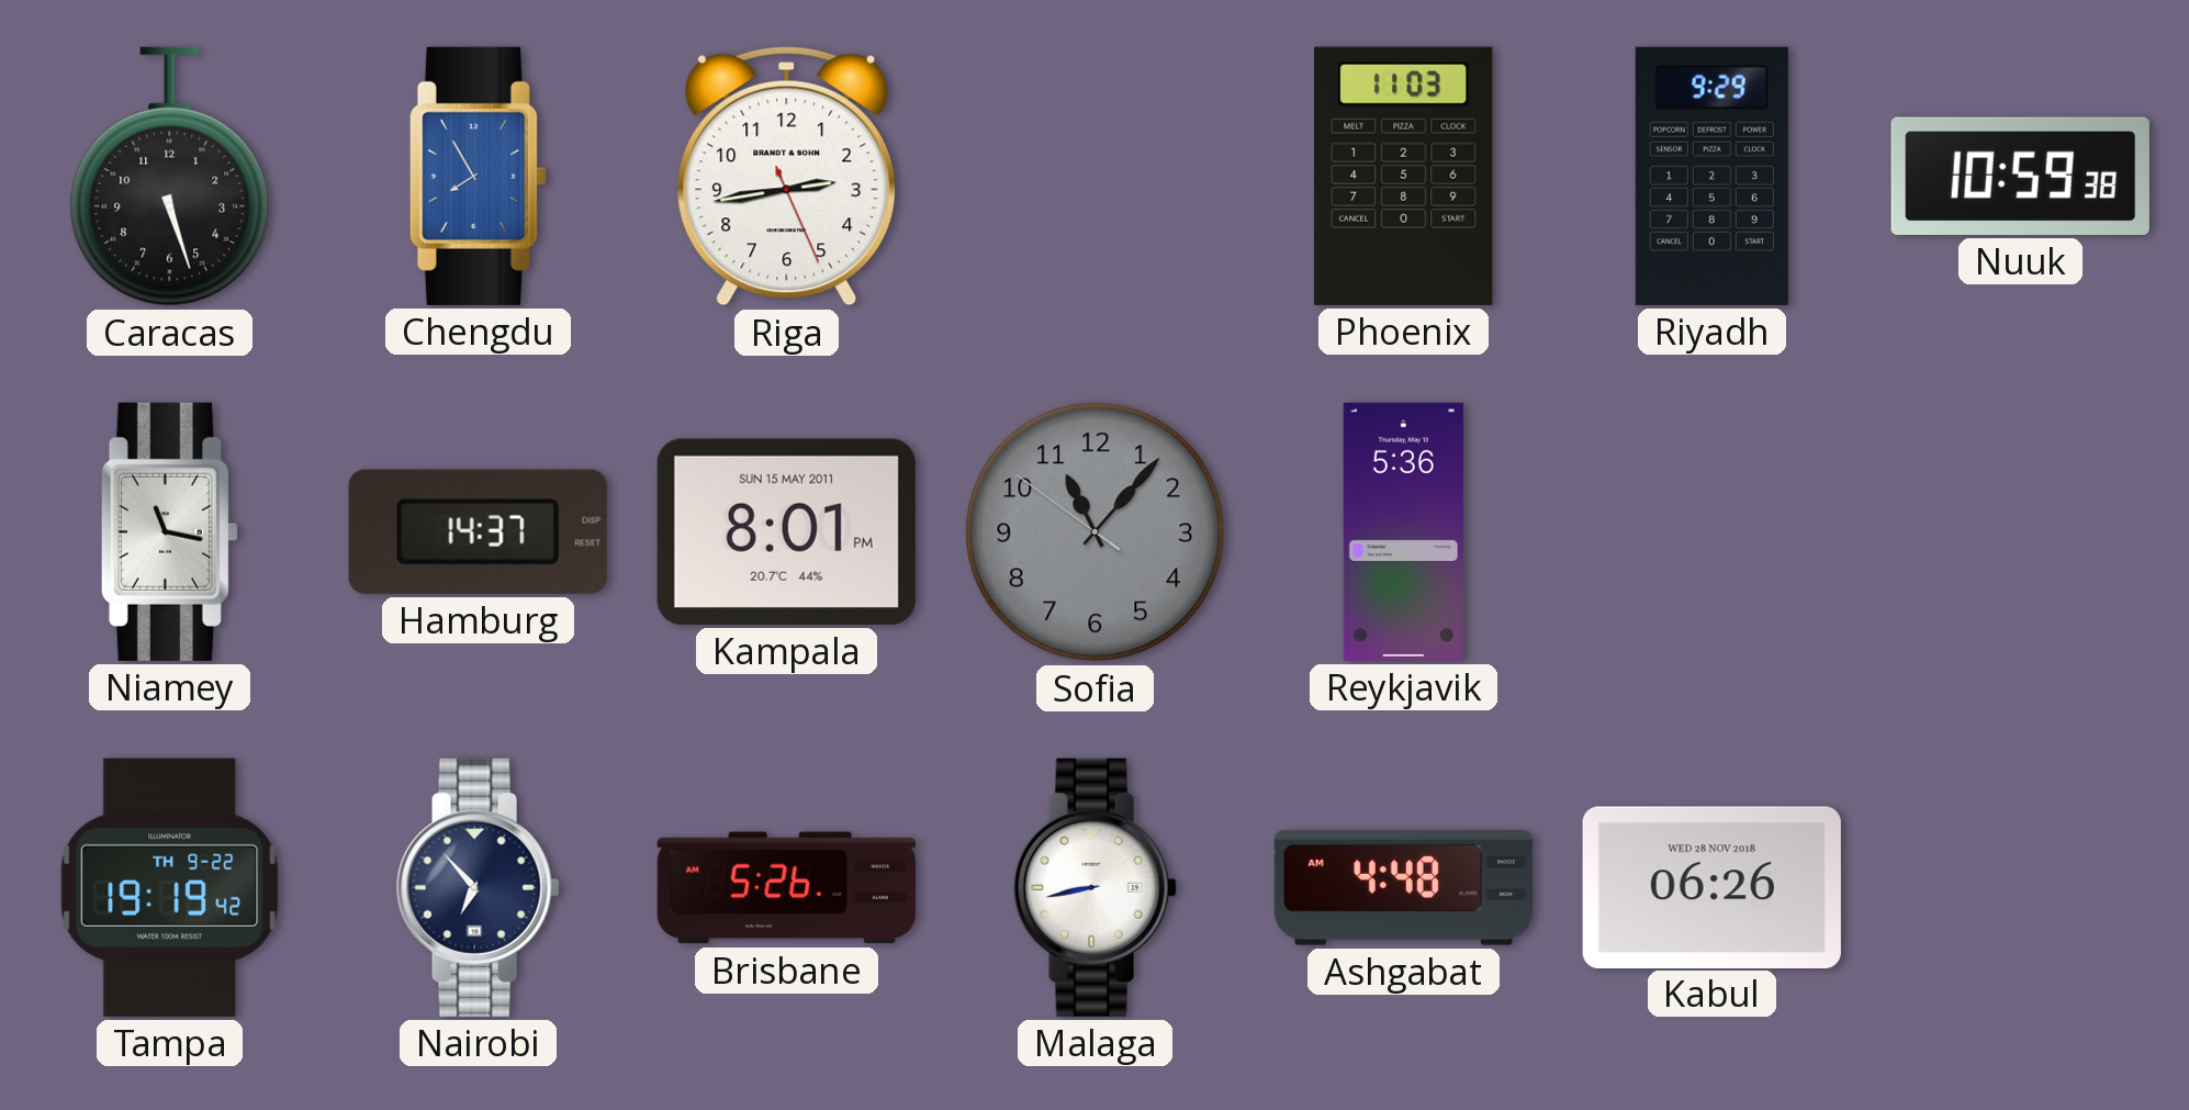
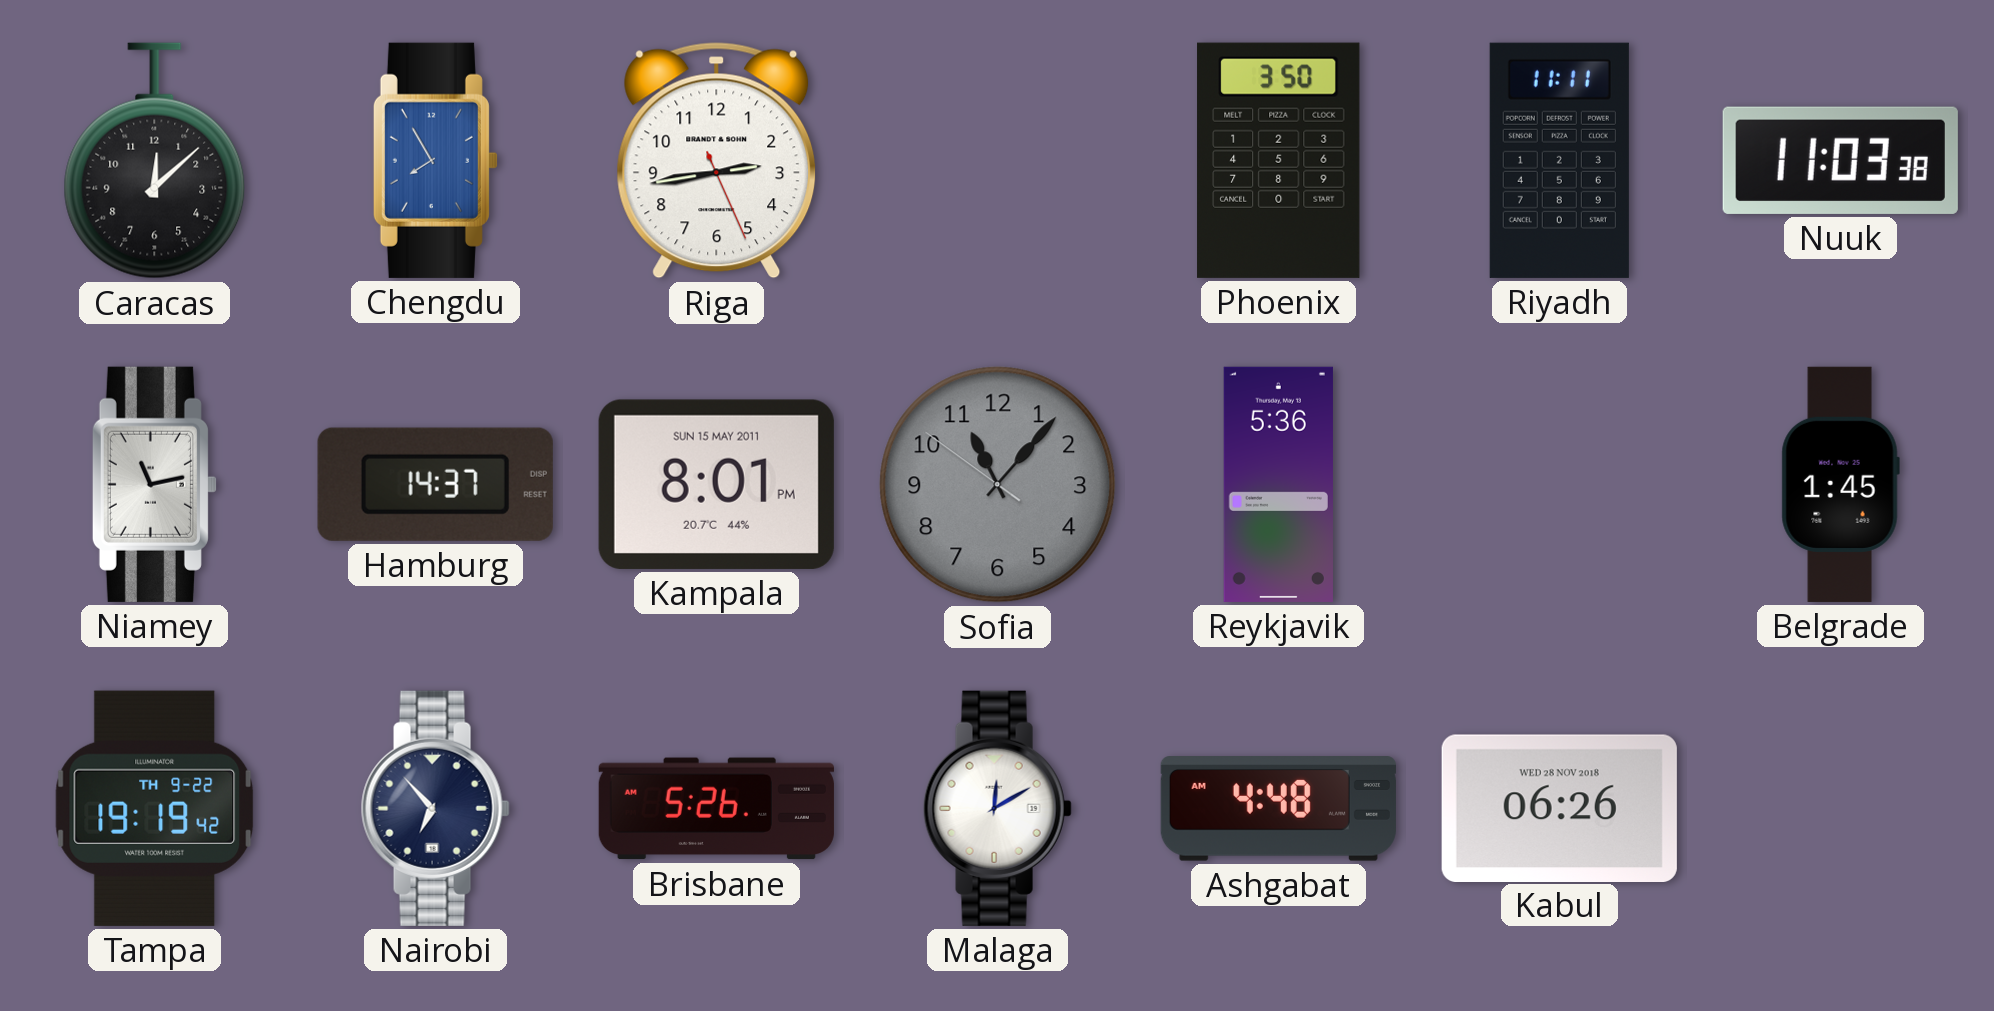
Caracas: 5:27 -> 12:08 (155, 161)
Phoenix: 11:03 -> 3:50 (1279, 160)
Riyadh: 9:29 -> 11:11 (1559, 160)
Nuuk: 10:59 -> 11:03 (1840, 160)
Niamey: 11:17 -> 11:13 (154, 484)
Belgrade: none -> 1:45 (1840, 484)
Malaga: 8:43 -> 12:10 (997, 808)
